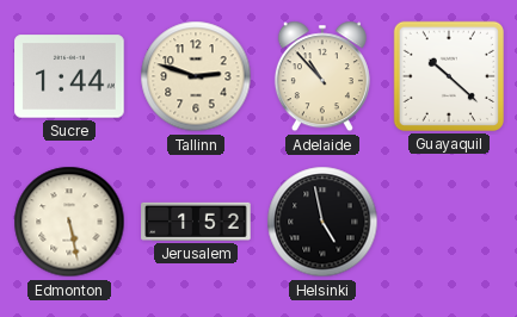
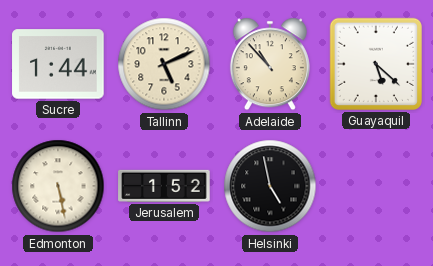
Tallinn: 2:48 -> 5:11 (164, 64)
Guayaquil: 10:22 -> 5:22 (376, 64)
